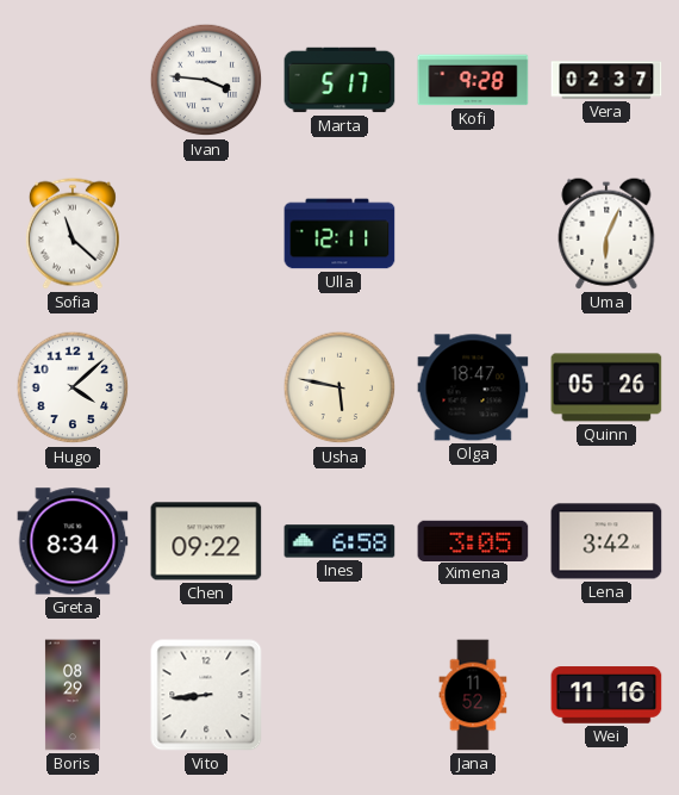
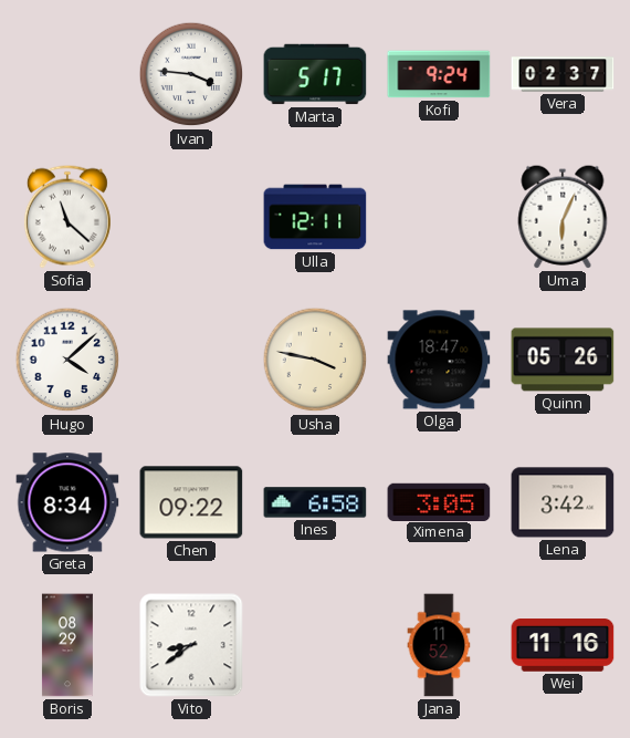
Kofi: 9:28 -> 9:24 (439, 74)
Usha: 5:47 -> 3:47 (315, 360)
Vito: 8:44 -> 8:39 (191, 645)
